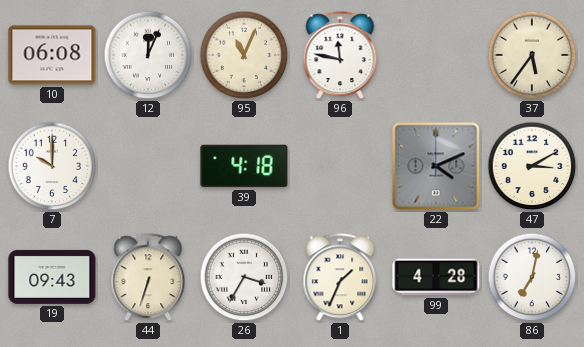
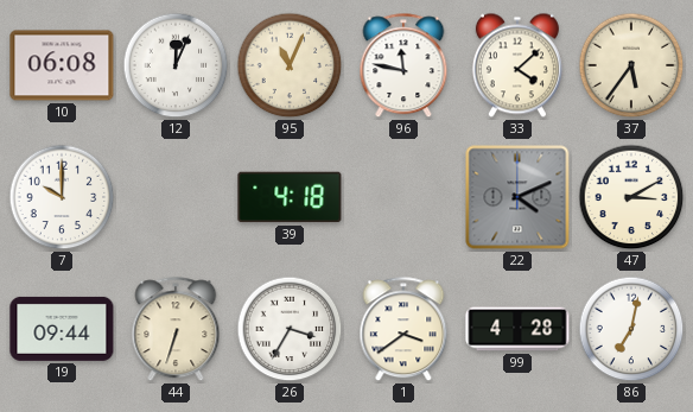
33: none -> 4:08 (517, 65)
19: 09:43 -> 09:44 (62, 329)
1: 1:34 -> 3:39 (403, 330)
